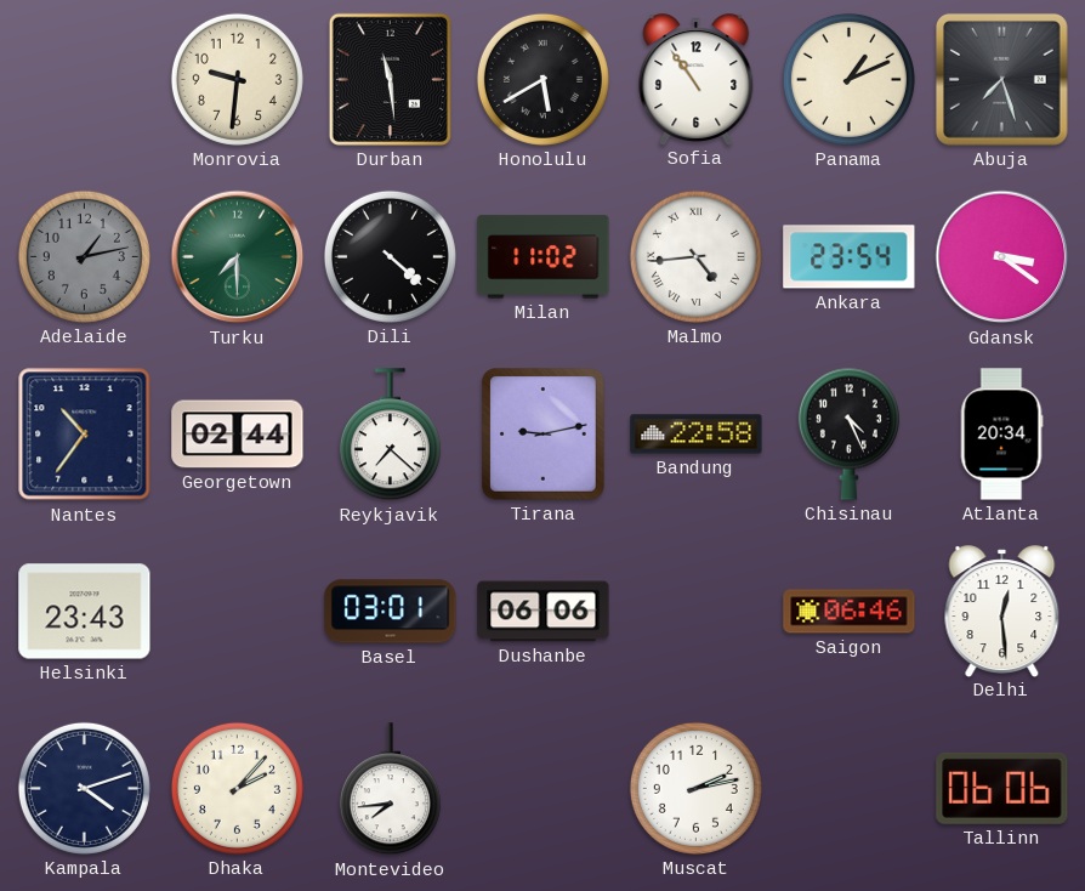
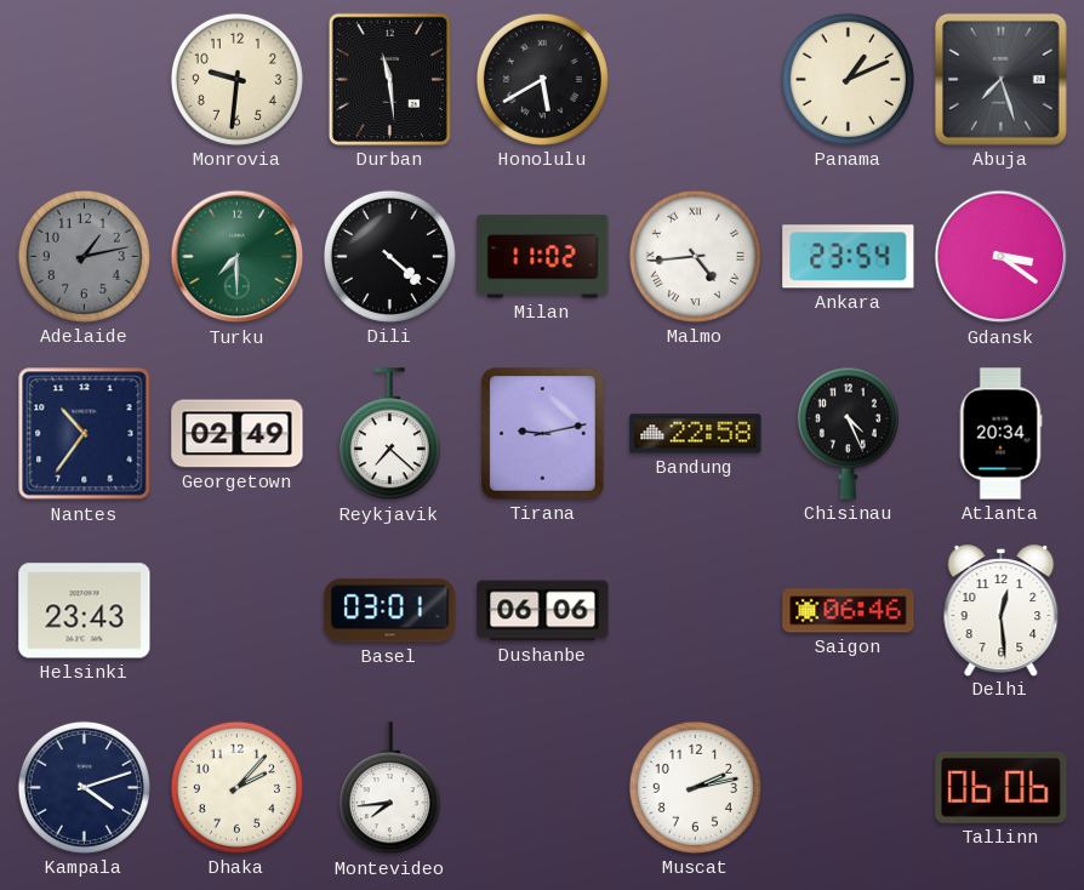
Sofia: 10:54 -> none (697, 79)
Georgetown: 02:44 -> 02:49 (238, 434)
